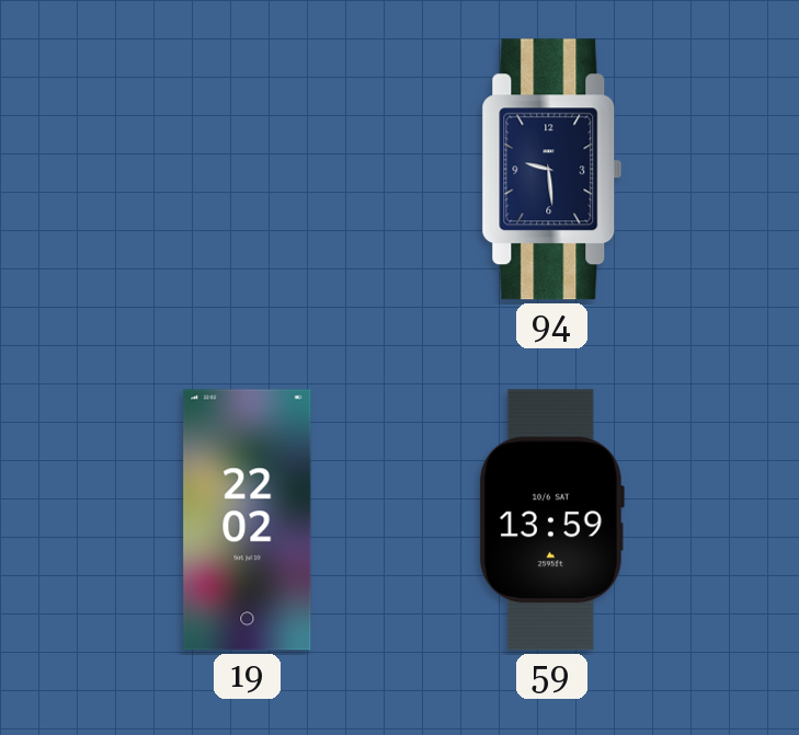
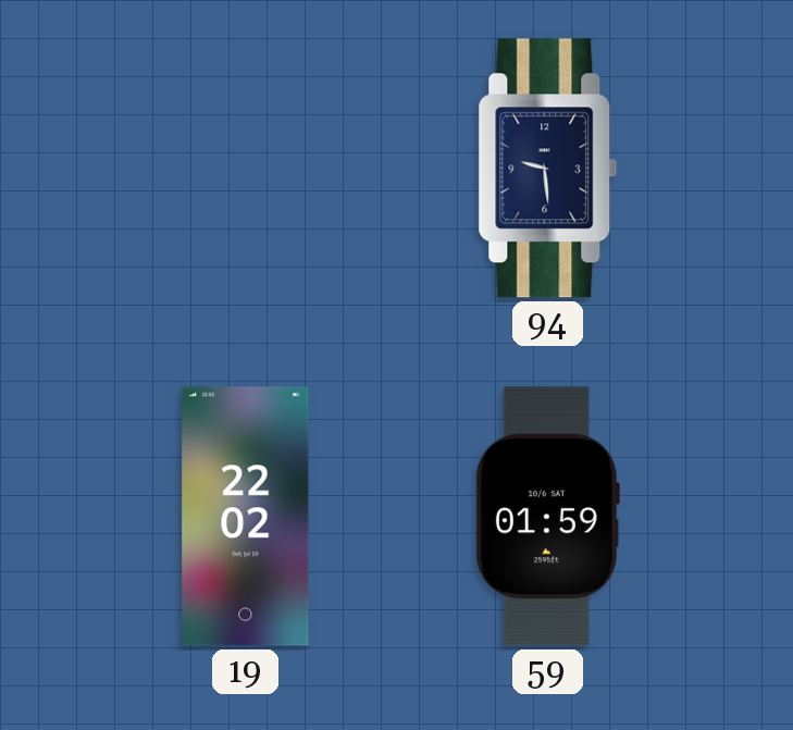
59: 13:59 -> 01:59 (547, 517)
